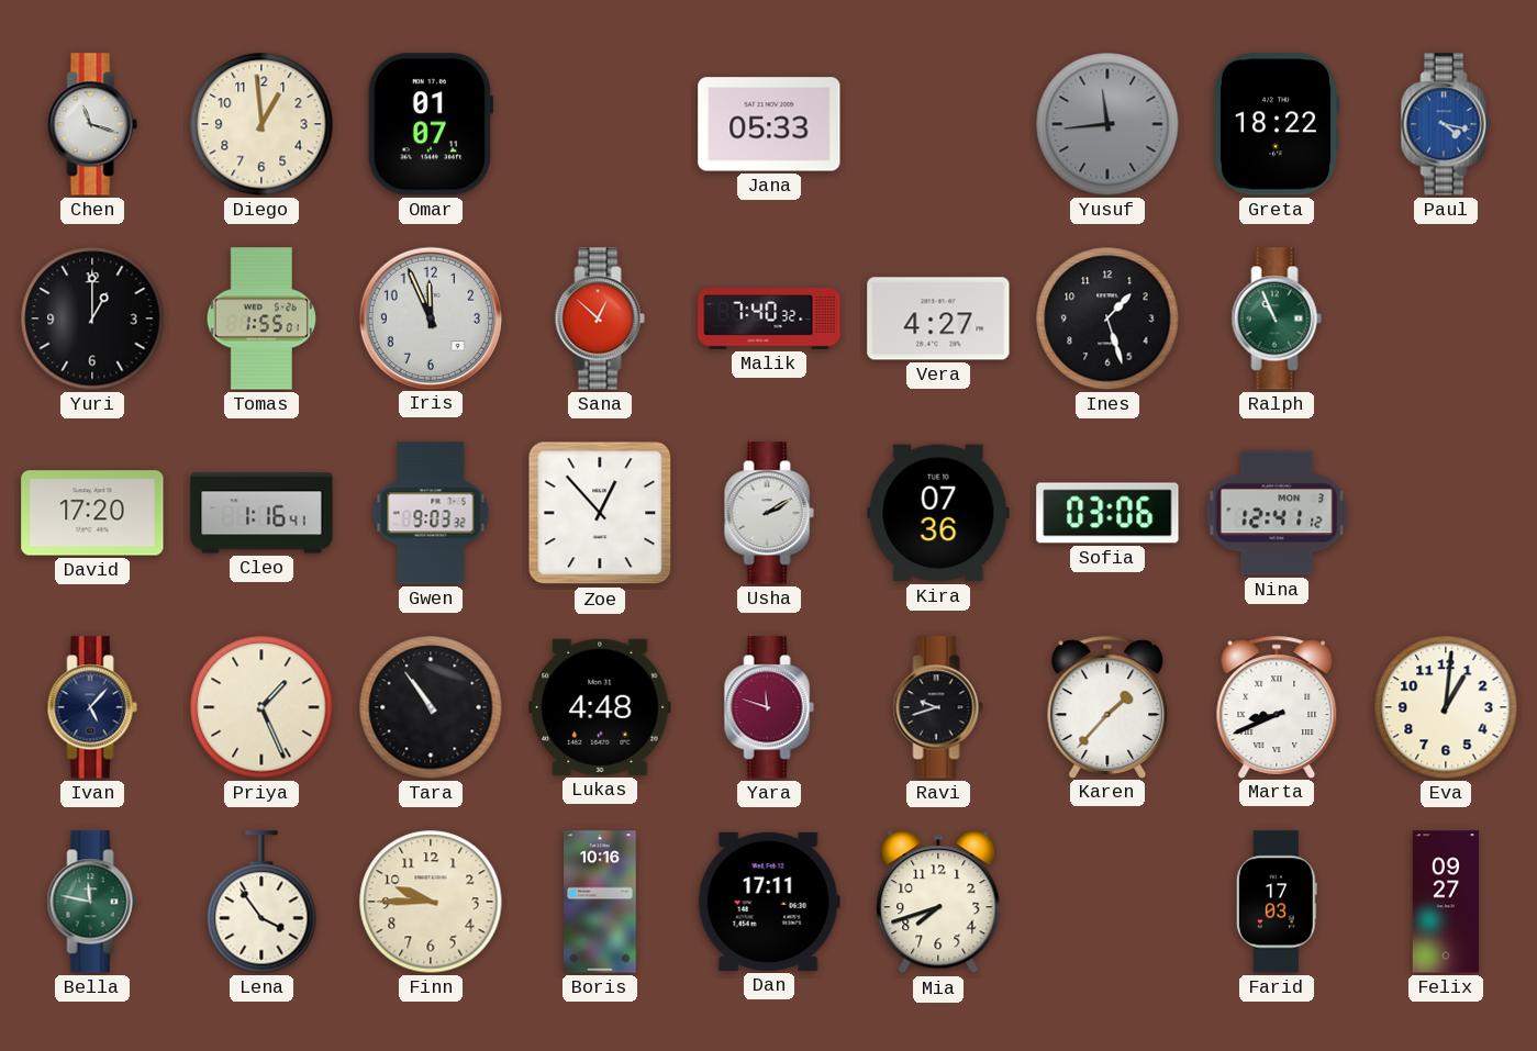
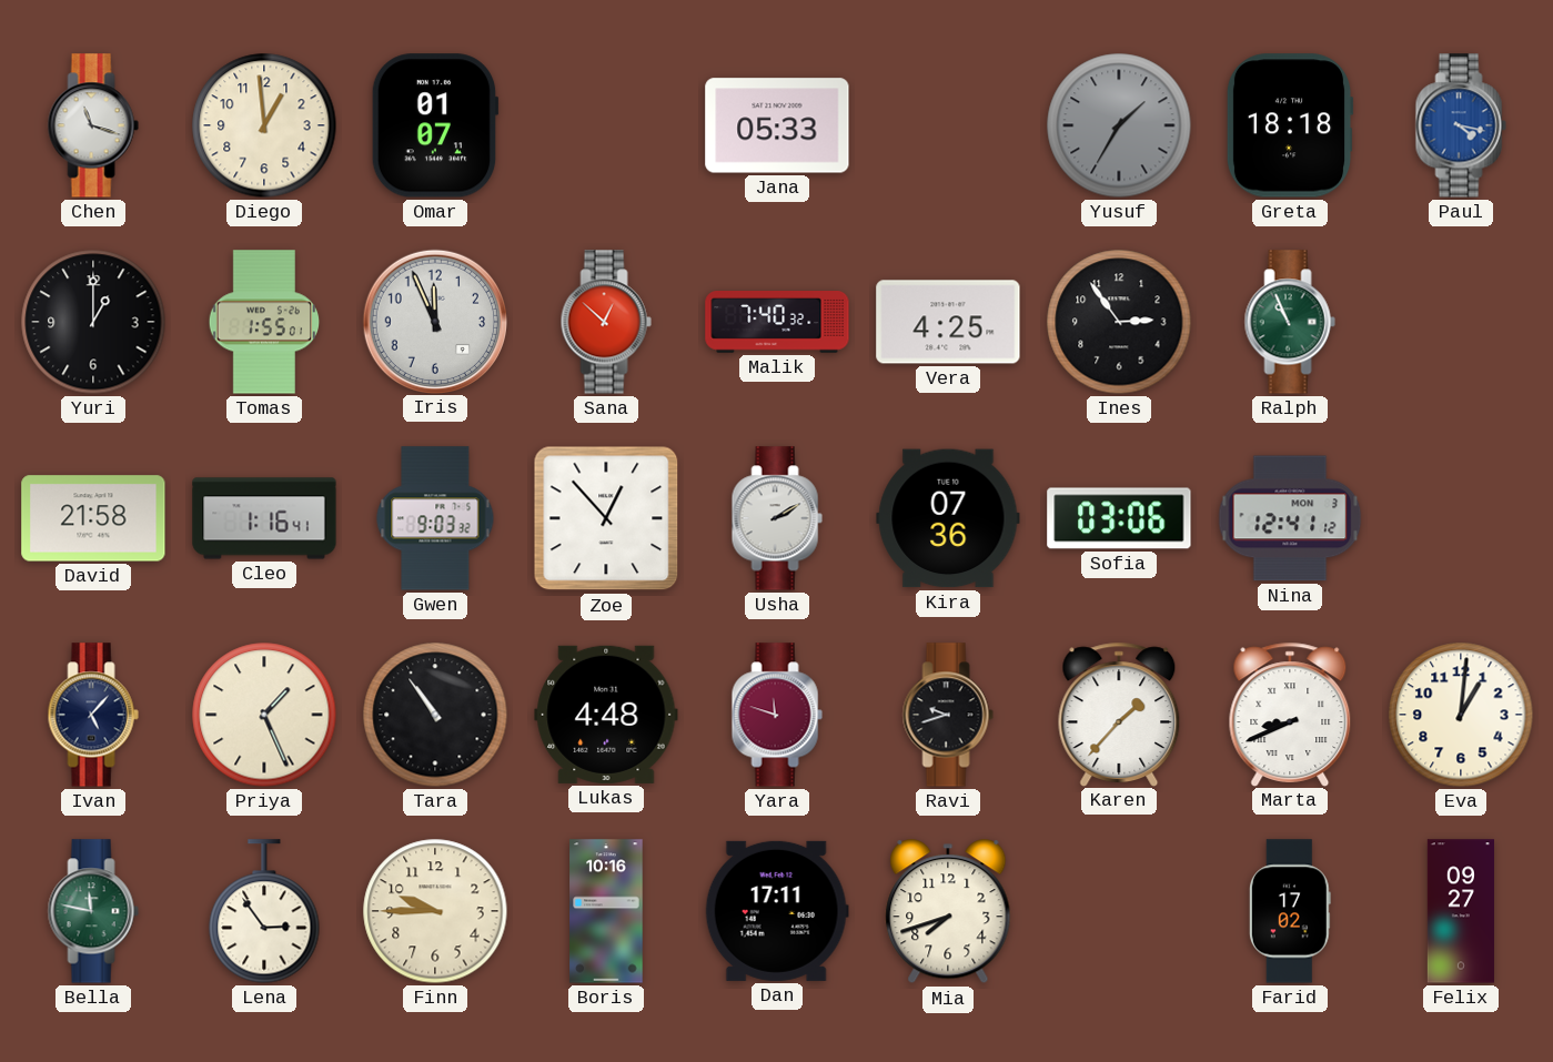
Yusuf: 11:44 -> 1:35 (1119, 125)
Greta: 18:22 -> 18:18 (1290, 125)
Vera: 4:27 -> 4:25 (948, 322)
Ines: 1:27 -> 2:54 (1119, 322)
David: 17:20 -> 21:58 (93, 518)
Lena: 3:54 -> 2:54 (264, 911)
Farid: 17:03 -> 17:02 (1290, 911)
